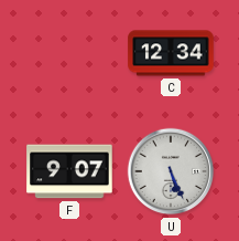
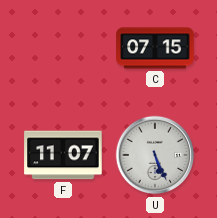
C: 12:34 -> 07:15 (155, 48)
F: 9:07 -> 11:07 (63, 155)
